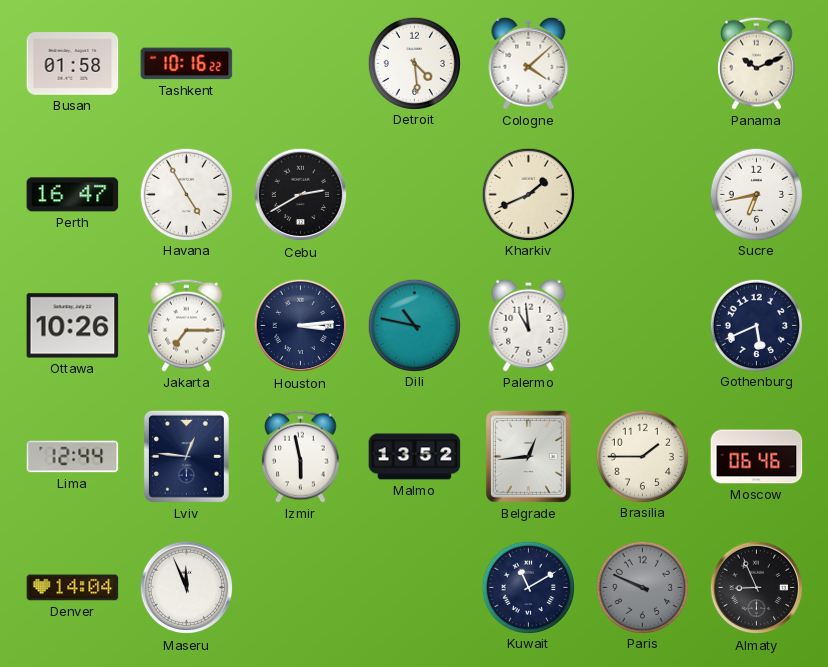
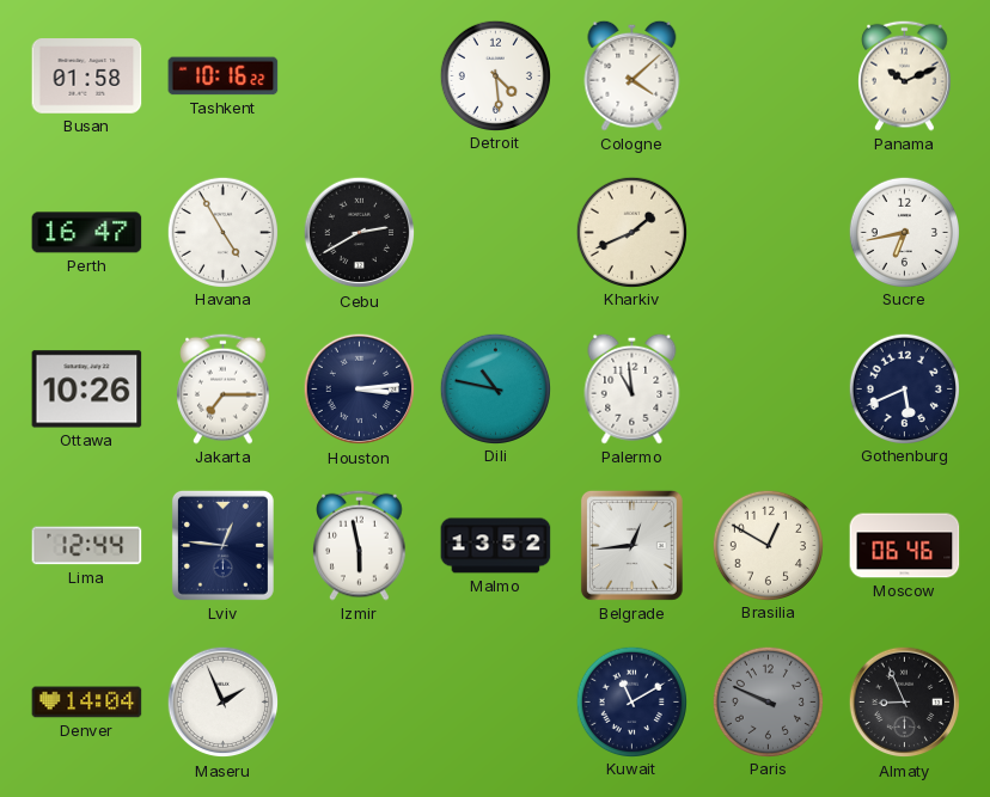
Brasilia: 1:45 -> 12:50 (768, 545)
Maseru: 11:56 -> 1:56 (224, 703)
